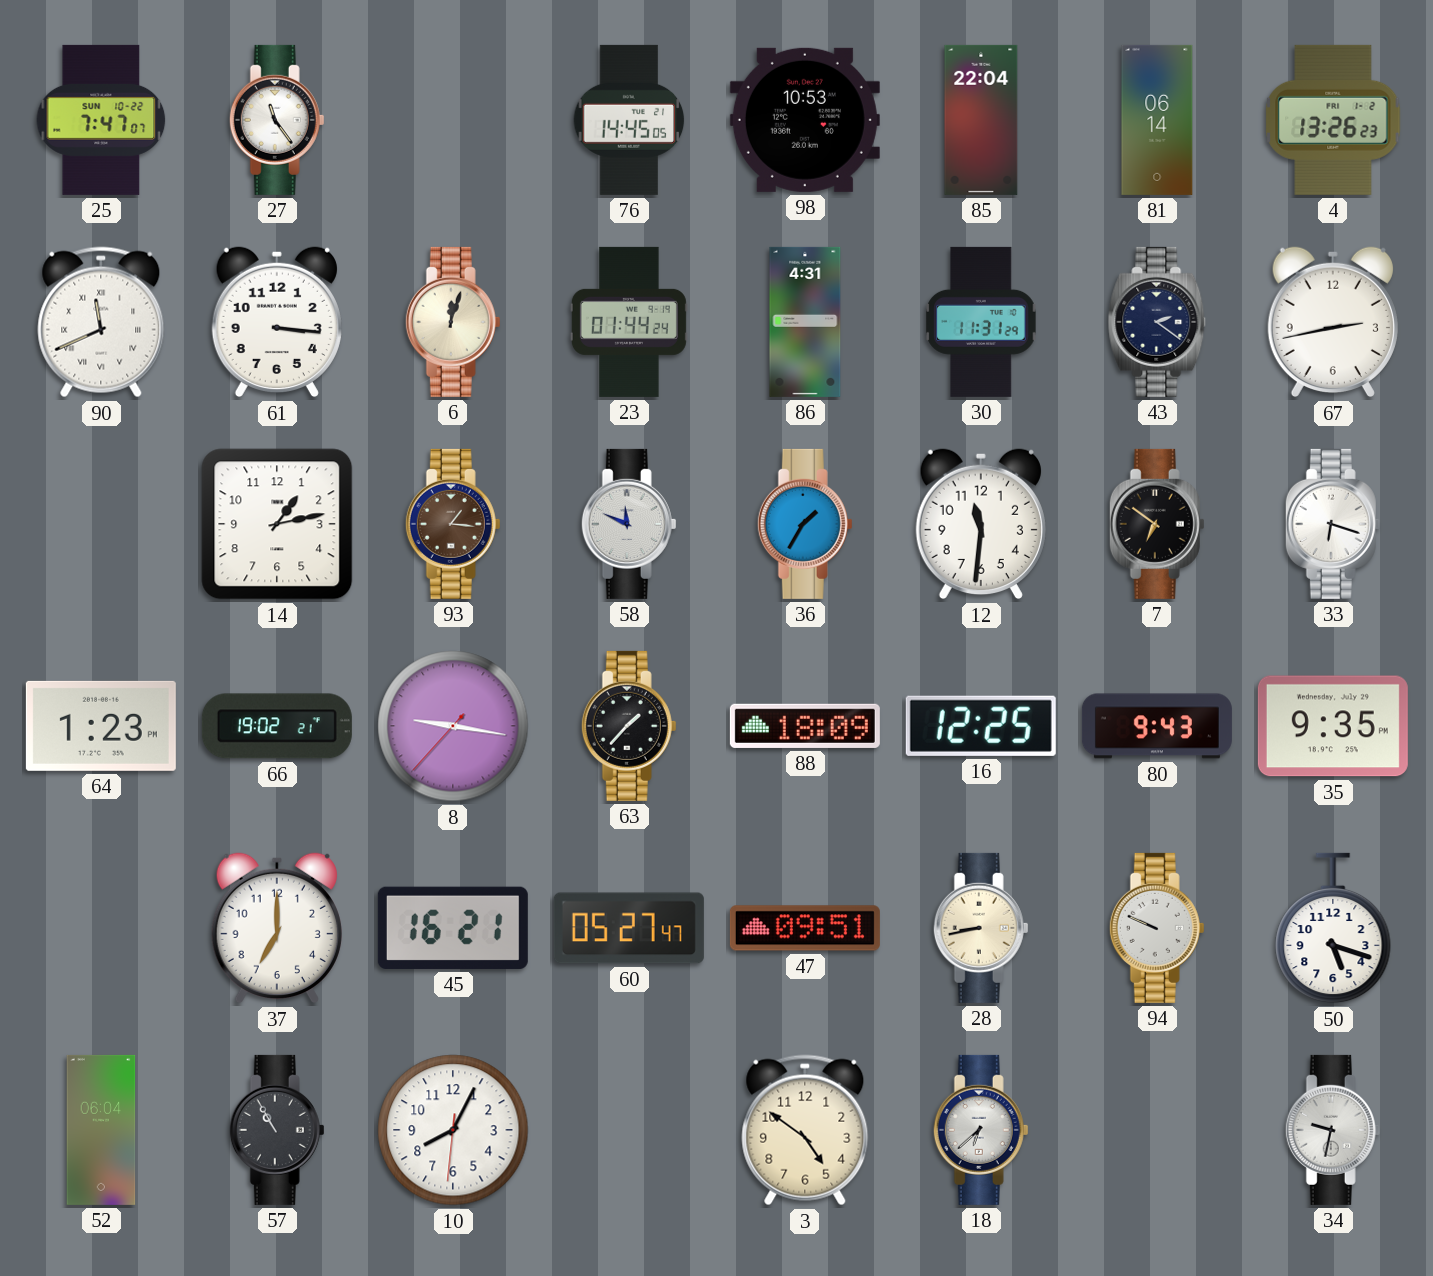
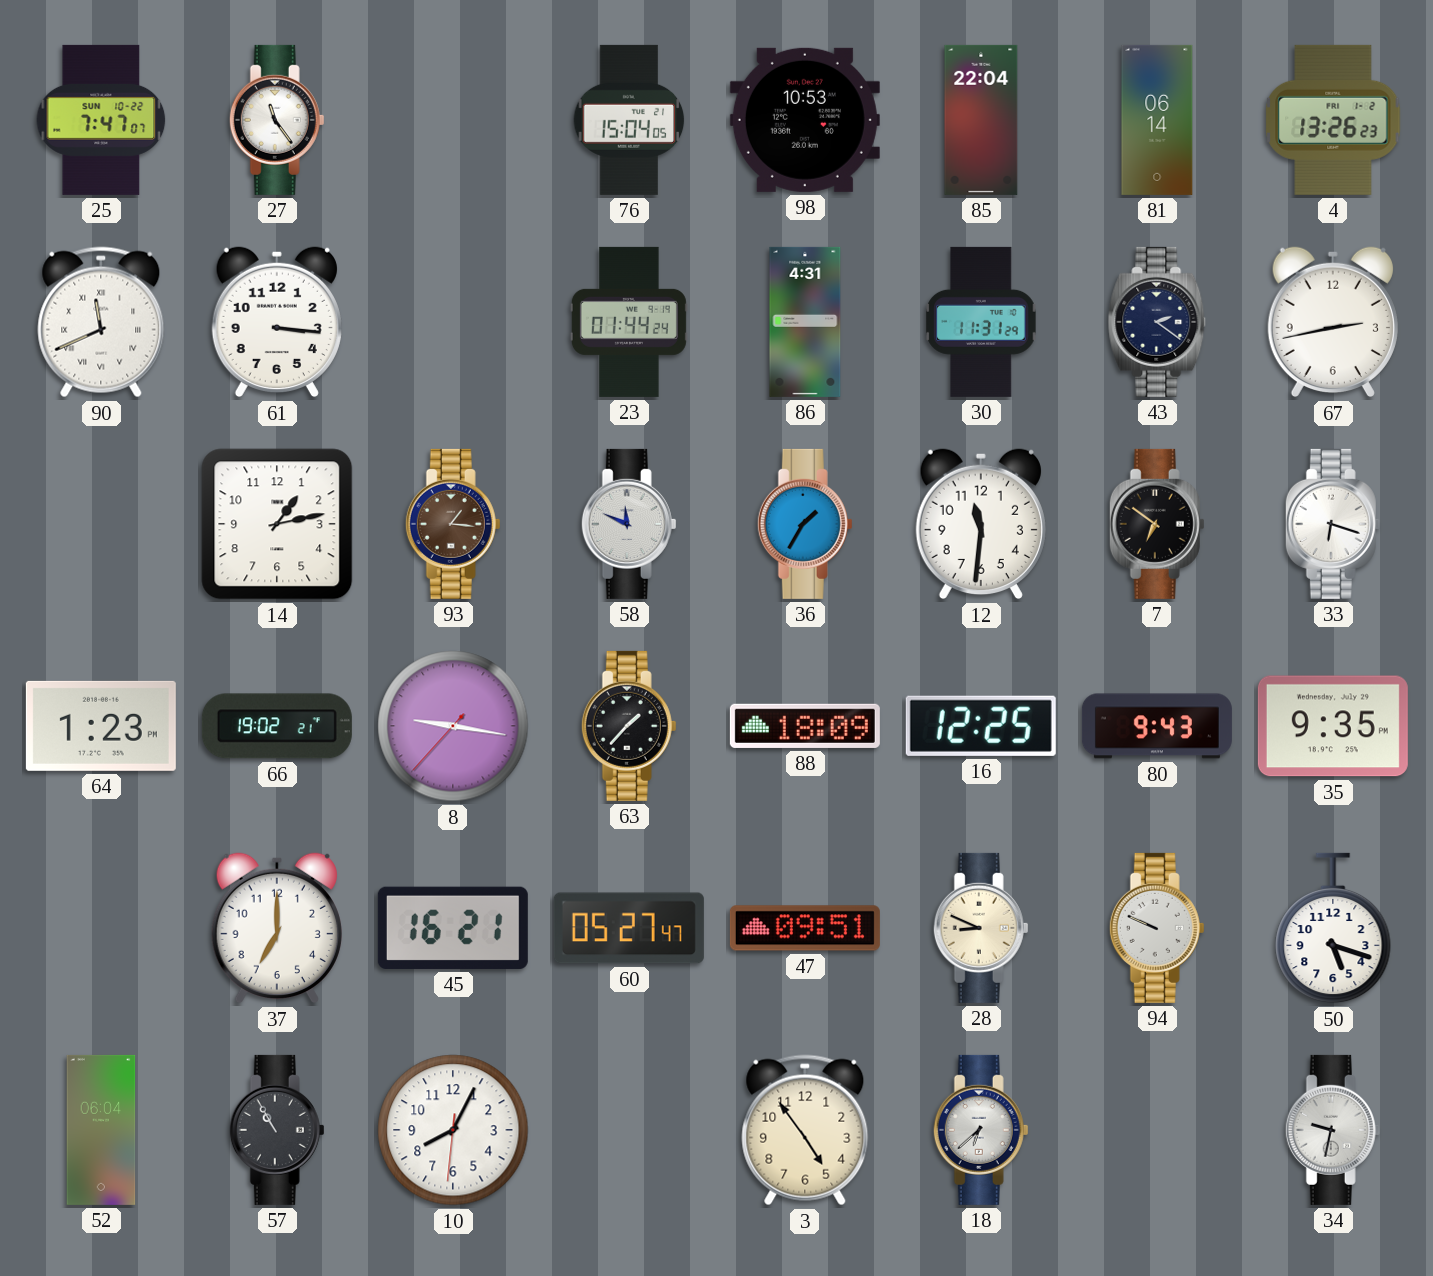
76: 14:45 -> 15:04 (629, 120)
6: 12:03 -> none (453, 322)
28: 8:43 -> 8:49 (981, 928)
3: 4:51 -> 4:54 (805, 1130)
